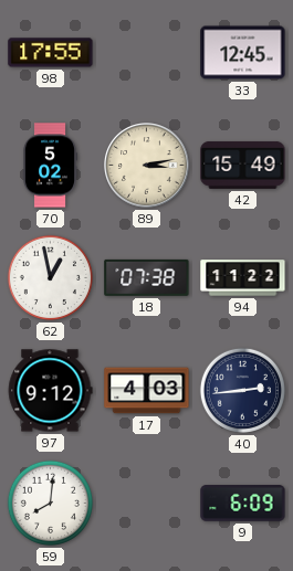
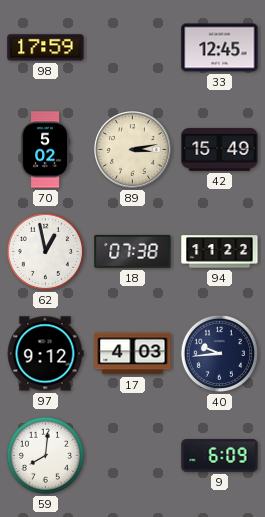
98: 17:55 -> 17:59 (46, 48)
40: 2:44 -> 9:44 (219, 353)
